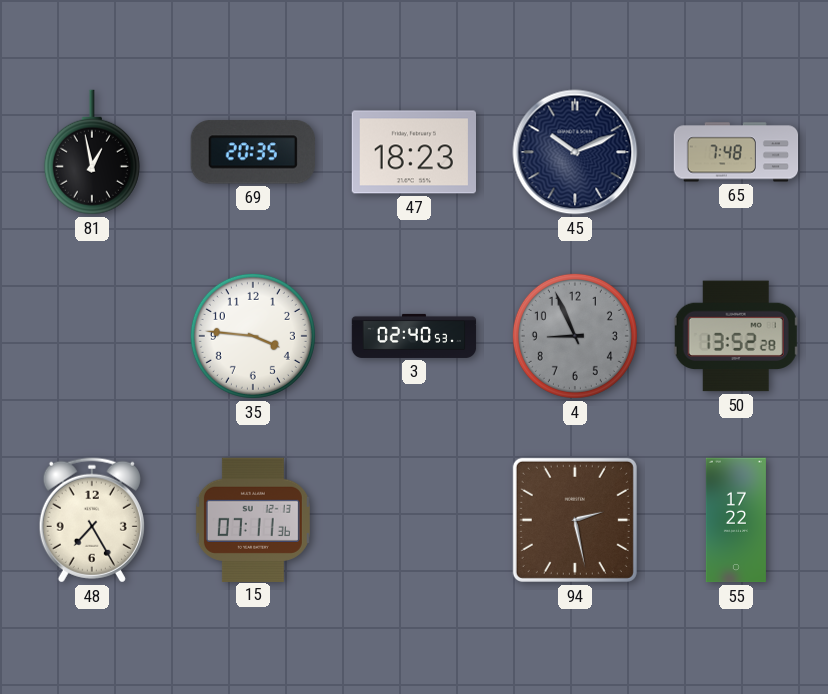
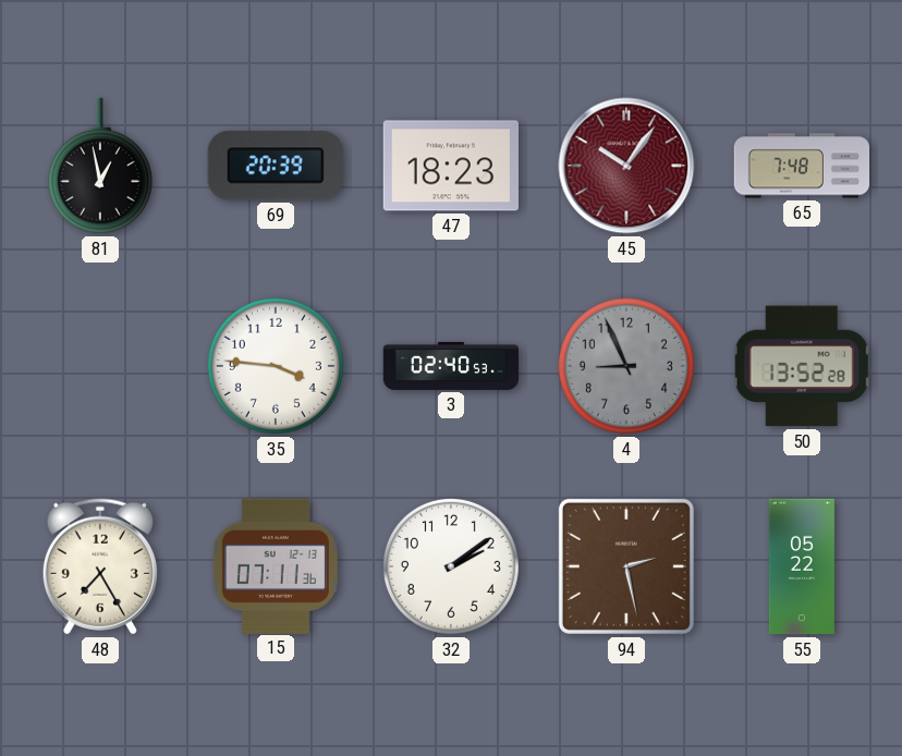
69: 20:35 -> 20:39 (276, 166)
45: 10:11 -> 10:06 (626, 166)
45 dial: navy -> burgundy (626, 166)
32: none -> 2:09 (451, 566)
55: 17:22 -> 05:22 (802, 566)
